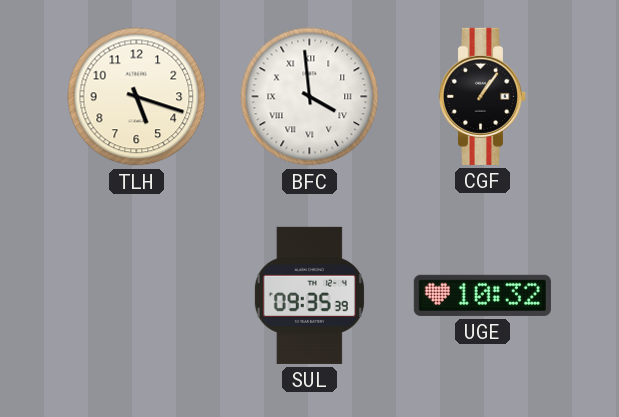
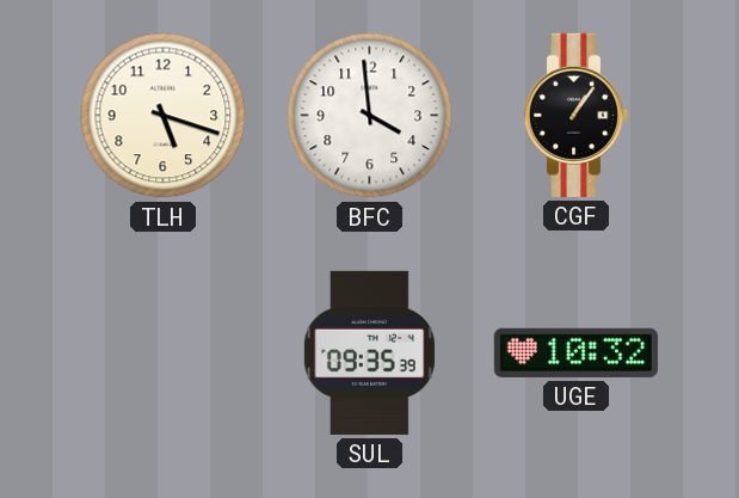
BFC numerals: Roman -> Arabic (370, 116)
